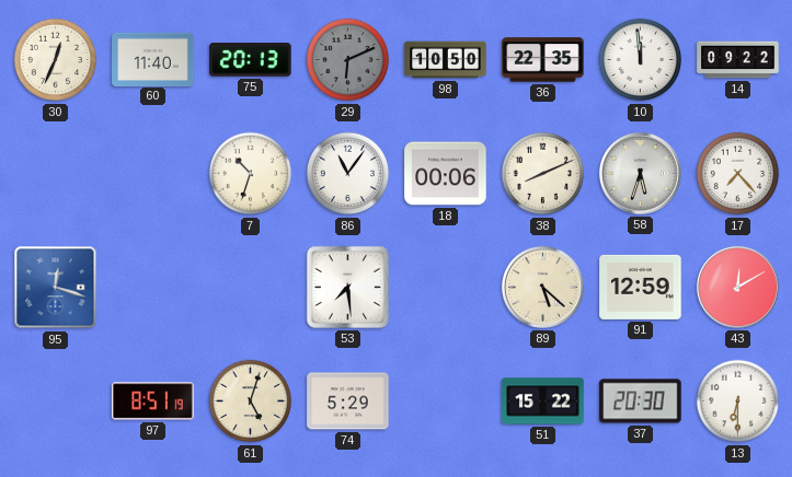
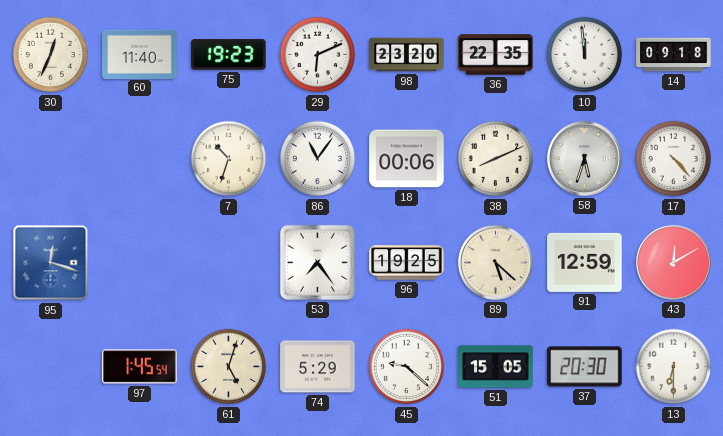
75: 20:13 -> 19:23 (229, 55)
29 dial: grey -> white (318, 55)
98: 10:50 -> 23:20 (407, 55)
14: 09:22 -> 09:18 (674, 55)
17: 7:23 -> 4:23 (674, 159)
53: 7:29 -> 7:24 (317, 262)
96: none -> 19:25 (407, 263)
97: 8:51 -> 1:45 (140, 367)
45: none -> 9:22 (407, 367)
51: 15:22 -> 15:05 (496, 367)
